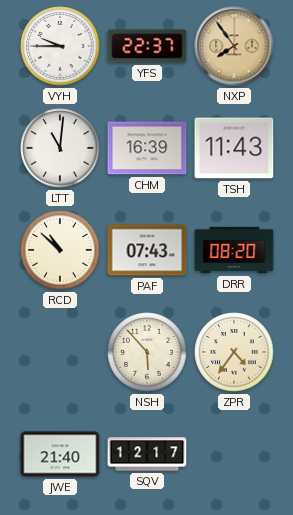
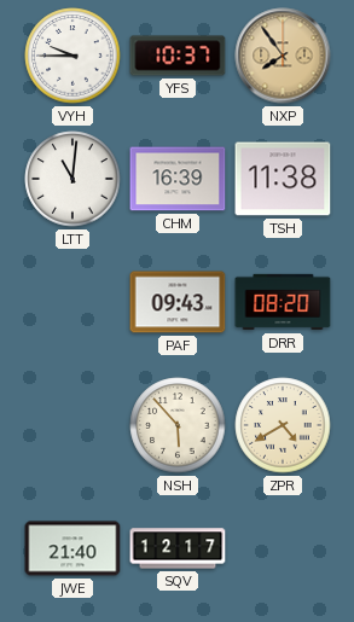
YFS: 22:37 -> 10:37 (178, 56)
TSH: 11:43 -> 11:38 (283, 179)
RCD: 10:52 -> none (60, 250)
PAF: 07:43 -> 09:43 (178, 302)
ZPR: 4:36 -> 4:40 (283, 425)
